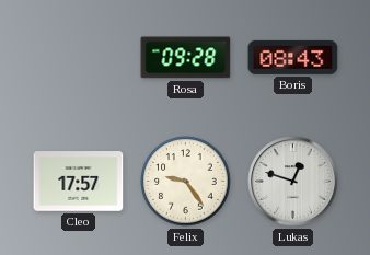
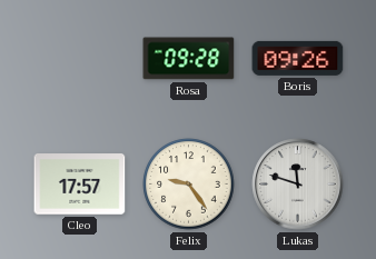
Boris: 08:43 -> 09:26 (298, 58)
Lukas: 12:48 -> 11:48 (298, 185)
